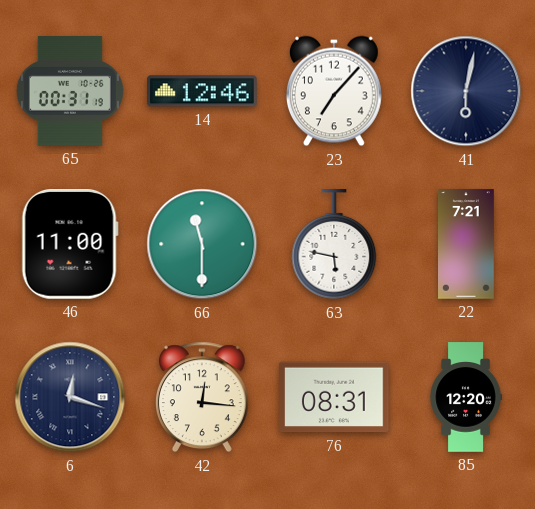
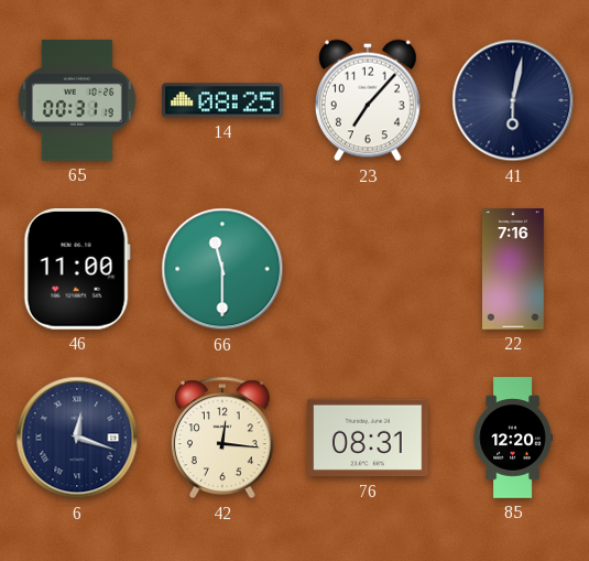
14: 12:46 -> 08:25 (222, 100)
63: 5:47 -> none (334, 245)
22: 7:21 -> 7:16 (513, 269)
